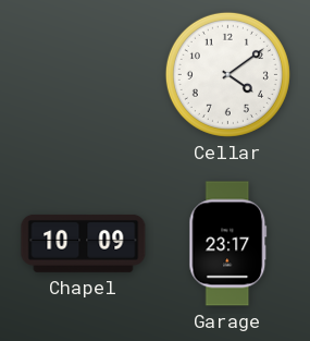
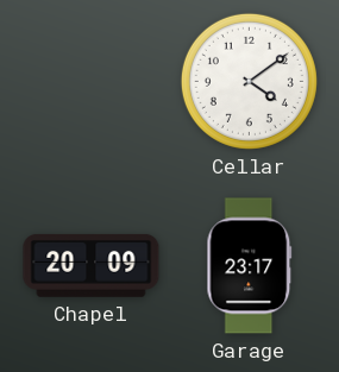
Chapel: 10:09 -> 20:09 (92, 266)
